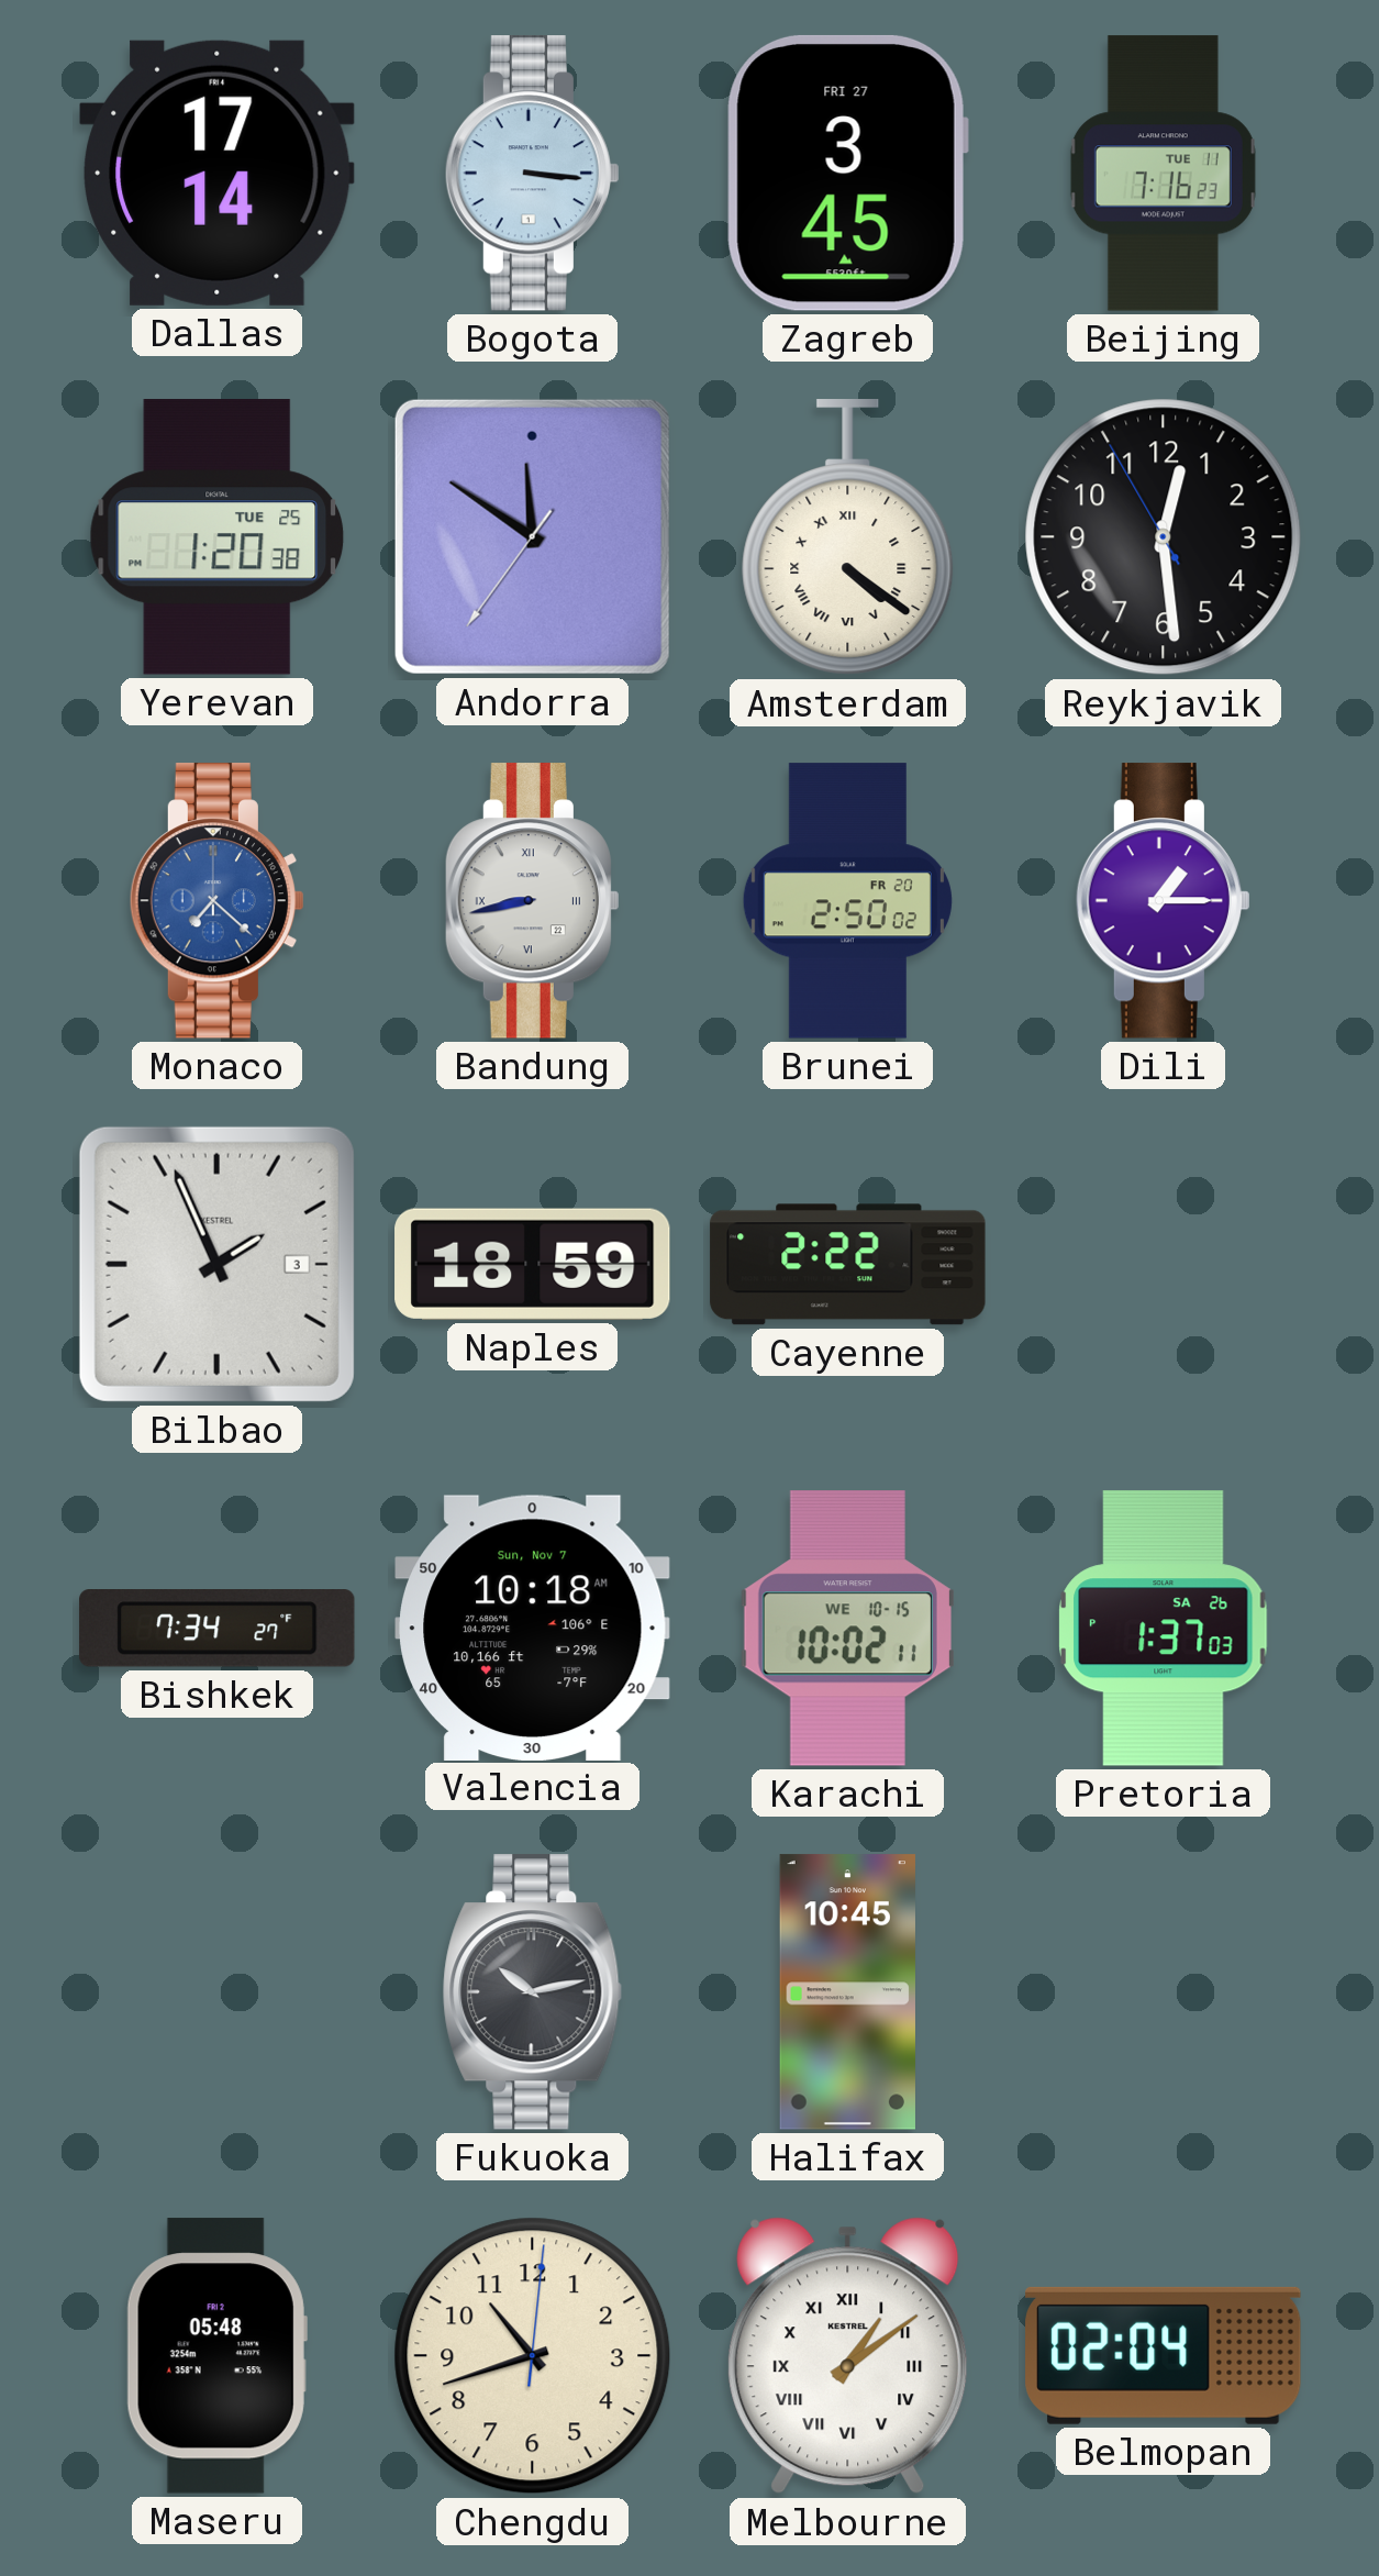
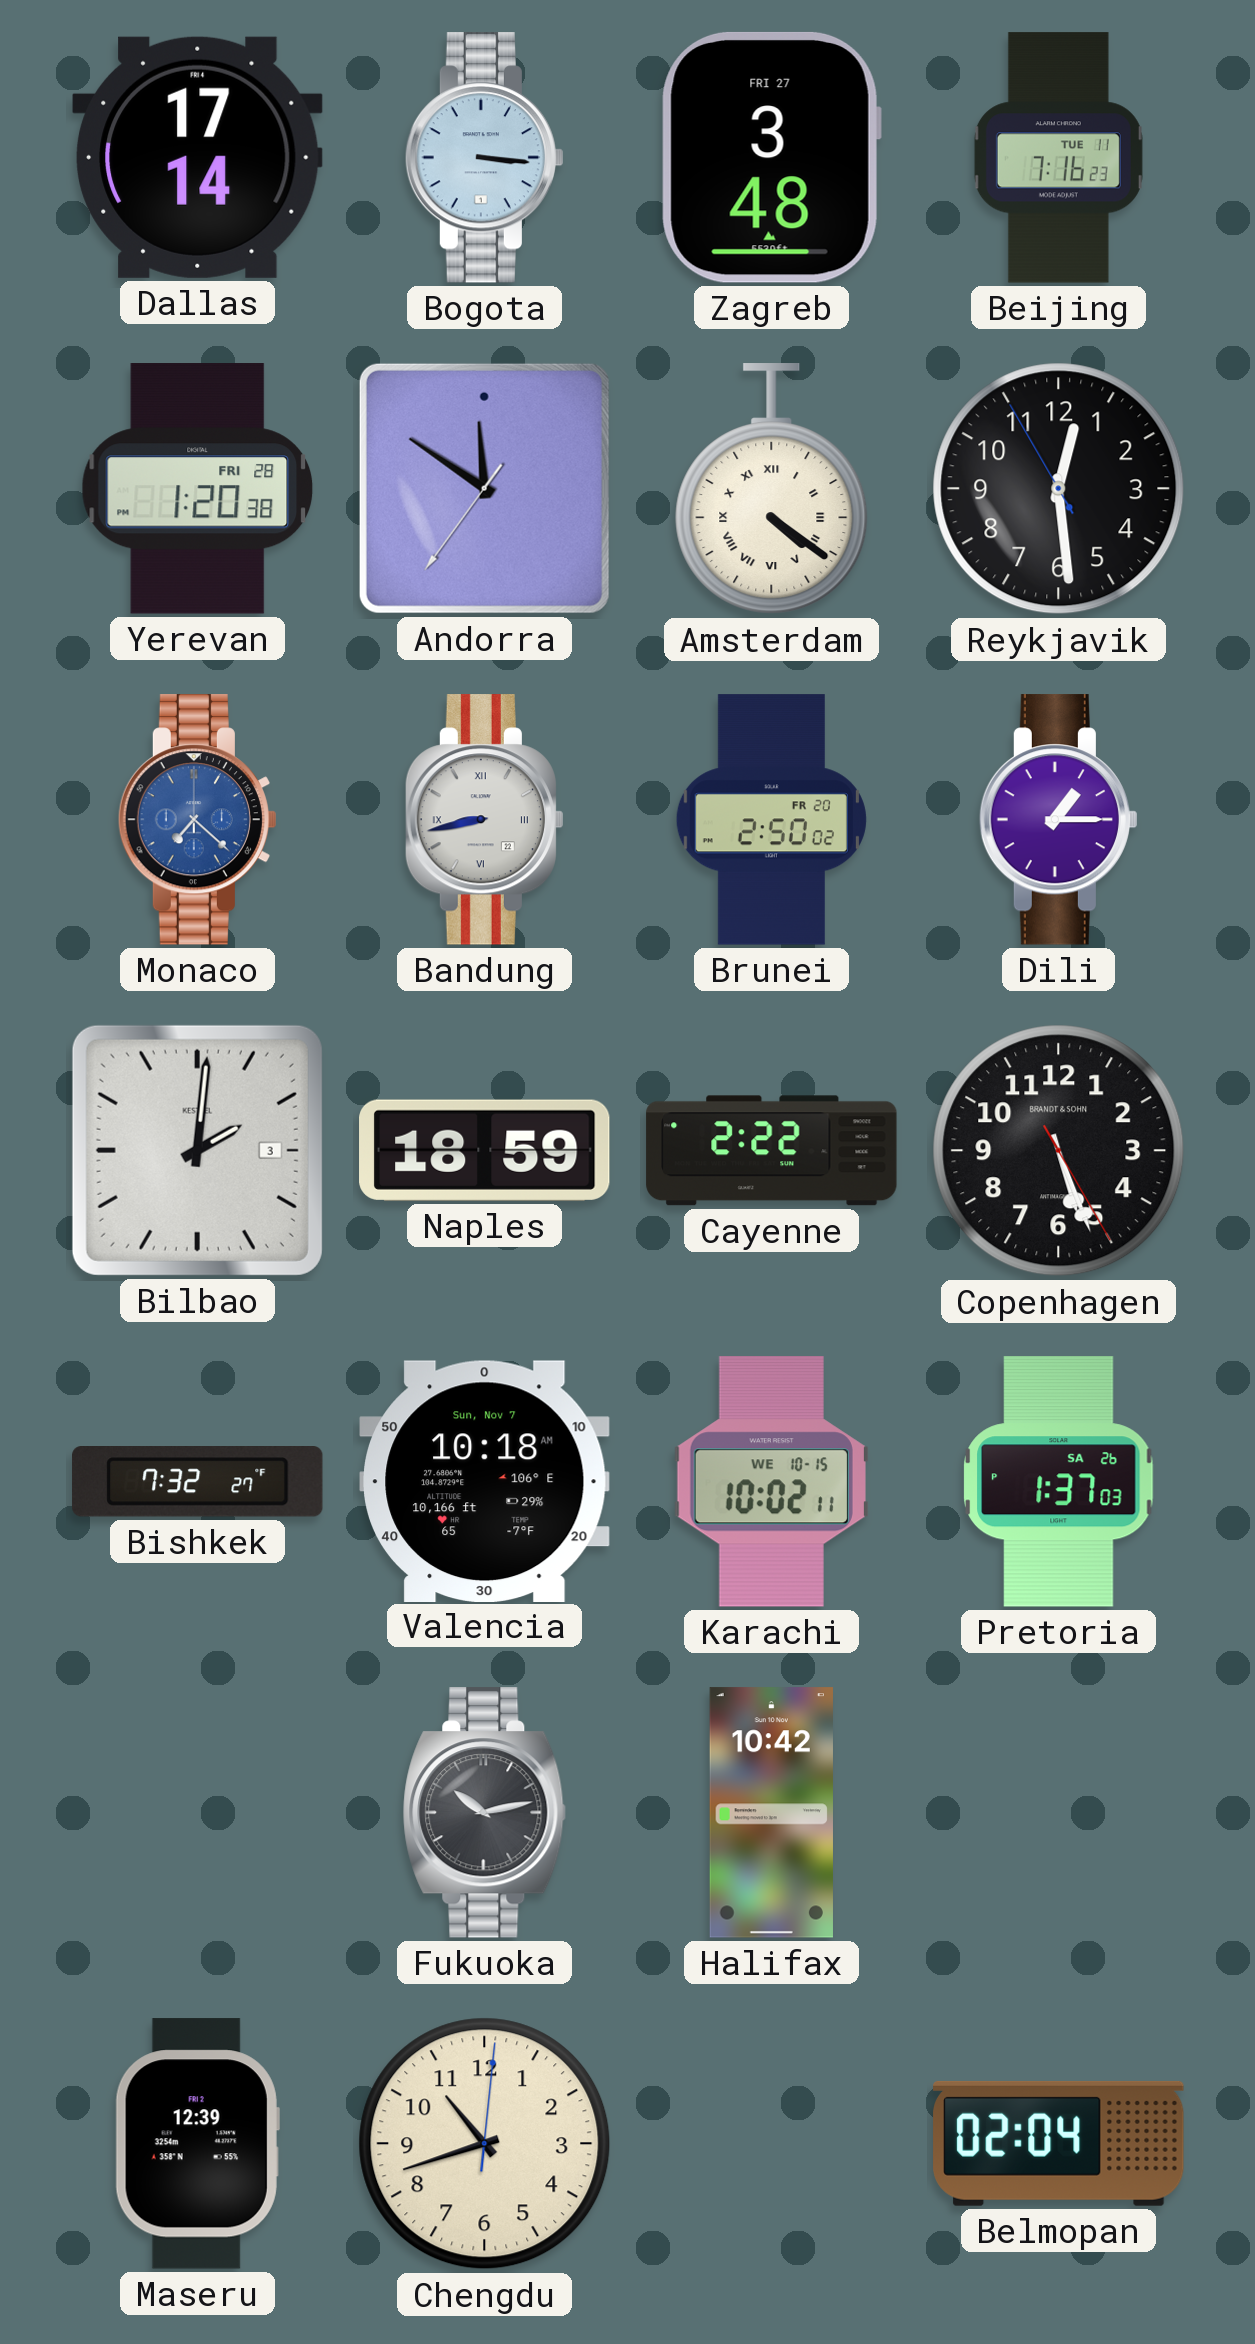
Zagreb: 3:45 -> 3:48 (771, 157)
Yerevan date: TUE 25 -> FRI 28 (198, 489)
Bilbao: 1:56 -> 2:01 (197, 1150)
Copenhagen: none -> 5:26 (1059, 1151)
Bishkek: 7:34 -> 7:32 (198, 1482)
Halifax: 10:45 -> 10:42 (771, 1813)
Maseru: 05:48 -> 12:39 (197, 2144)
Melbourne: 1:09 -> none (848, 2356)
